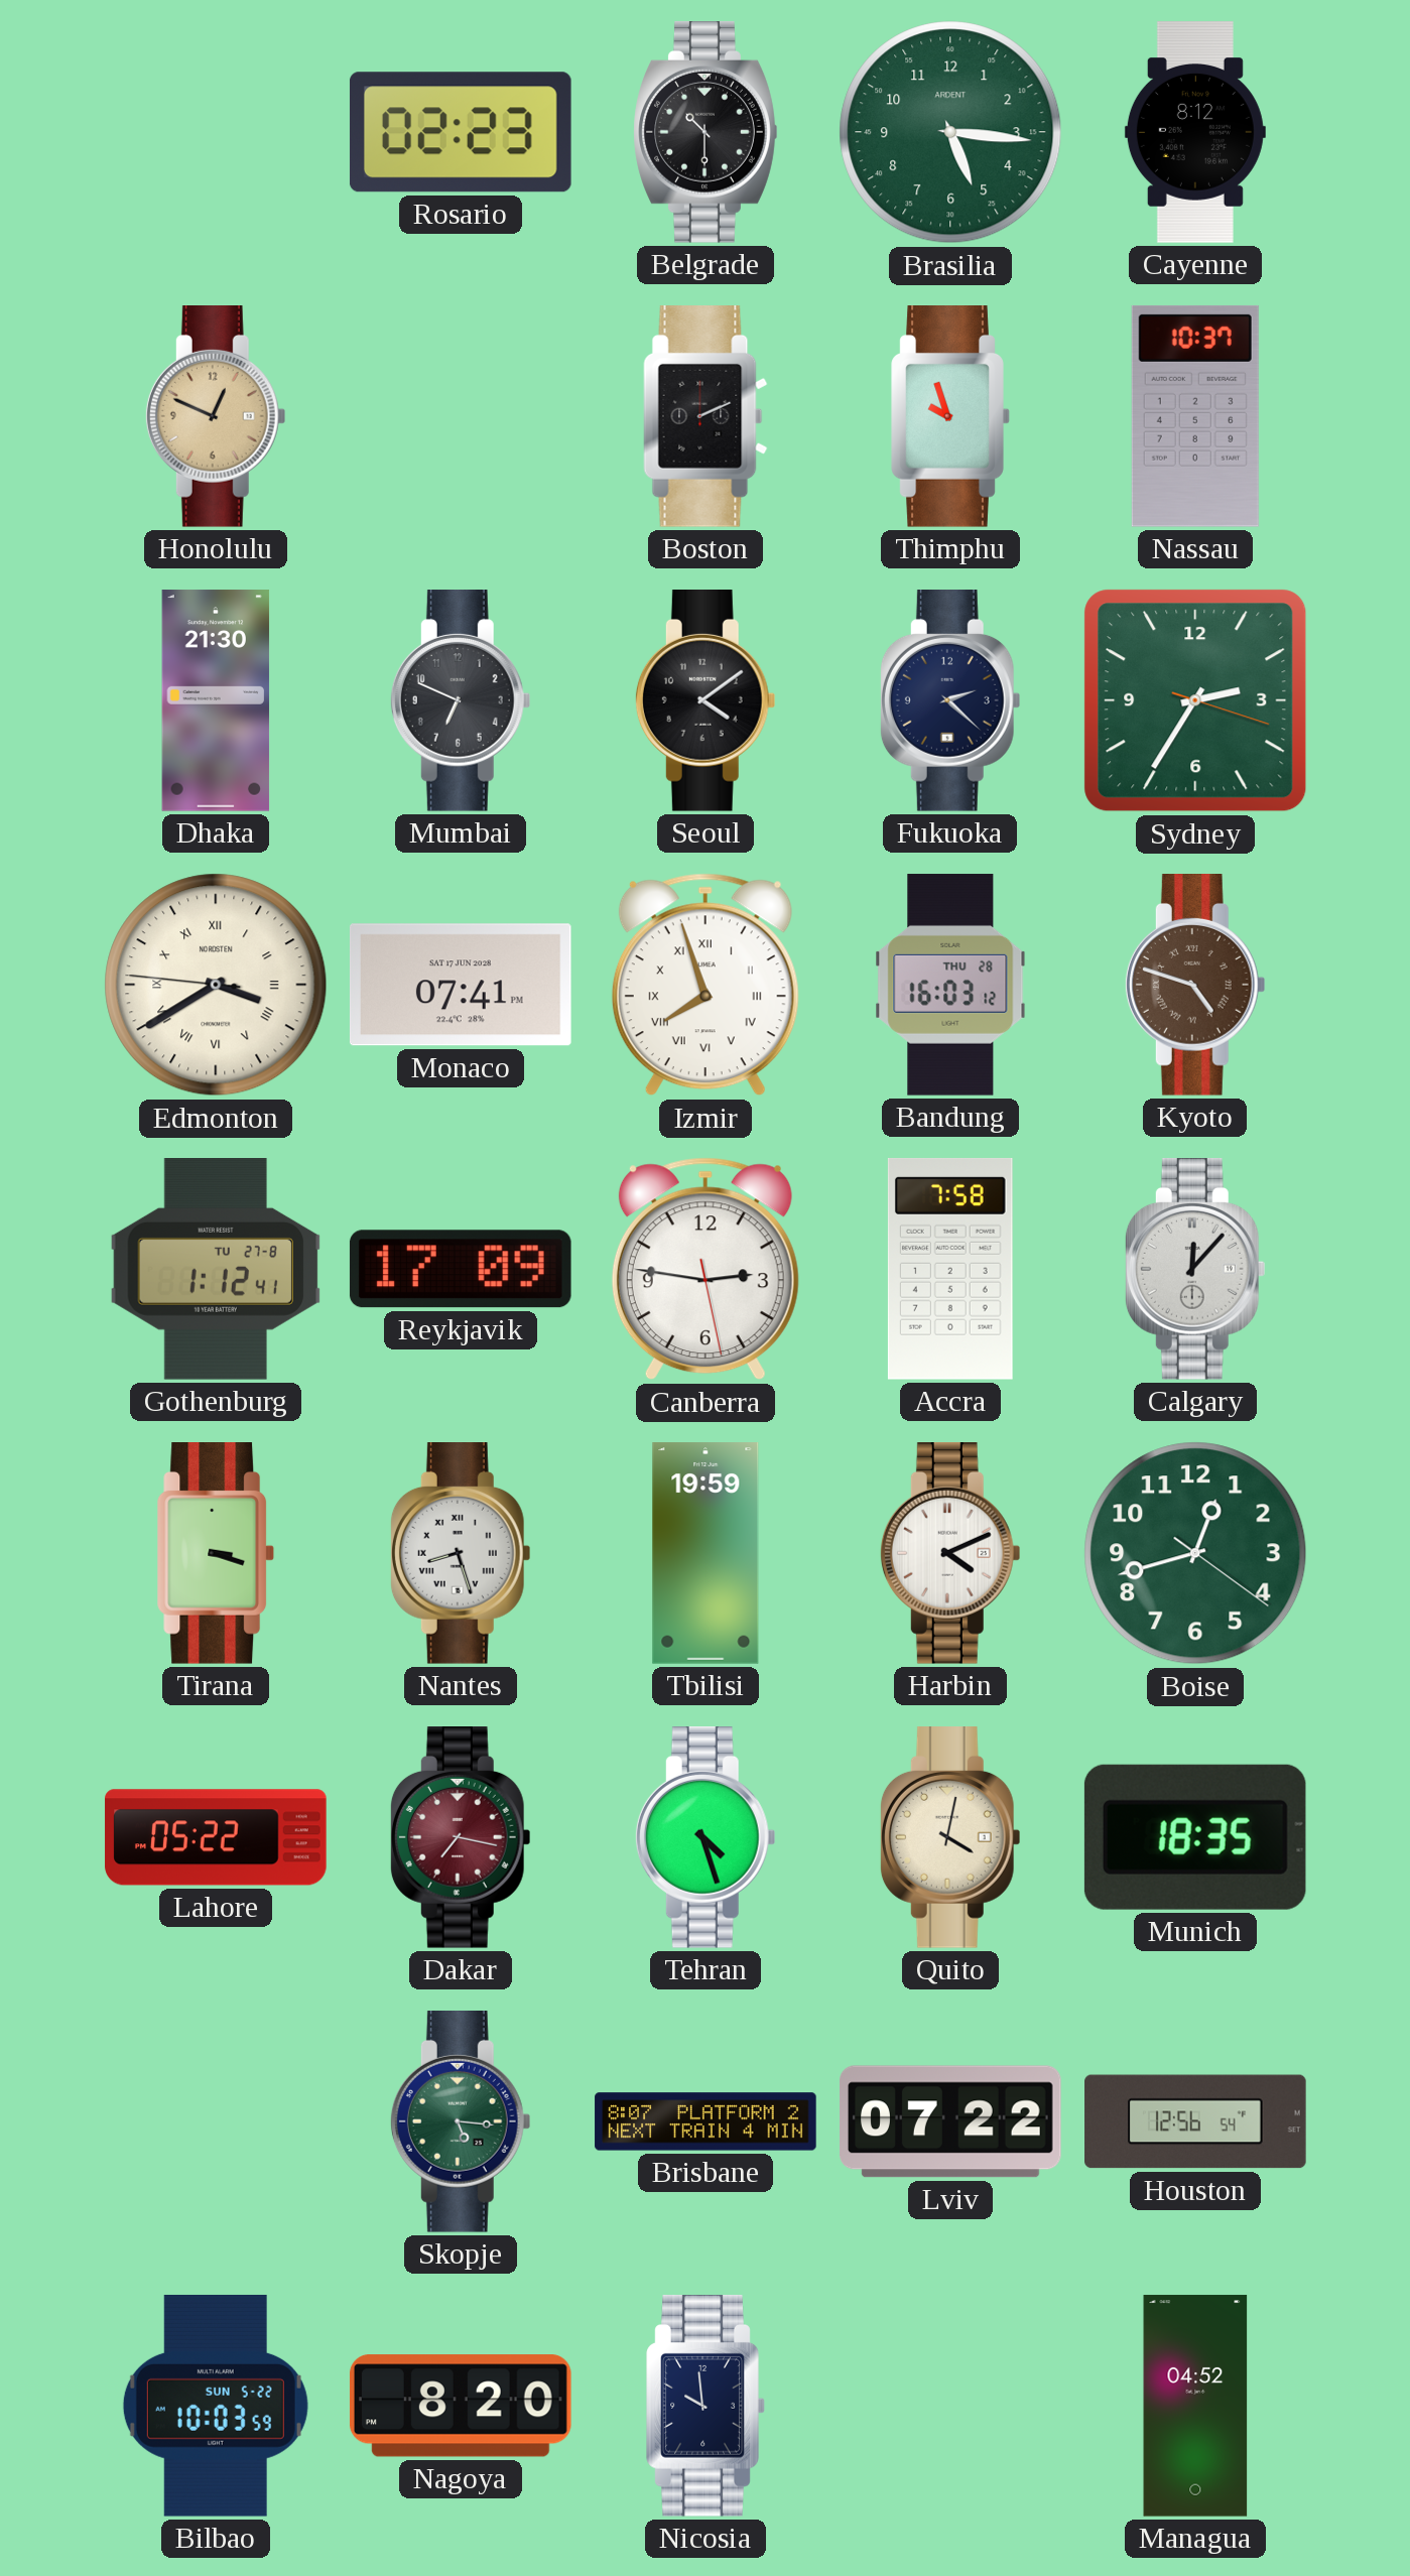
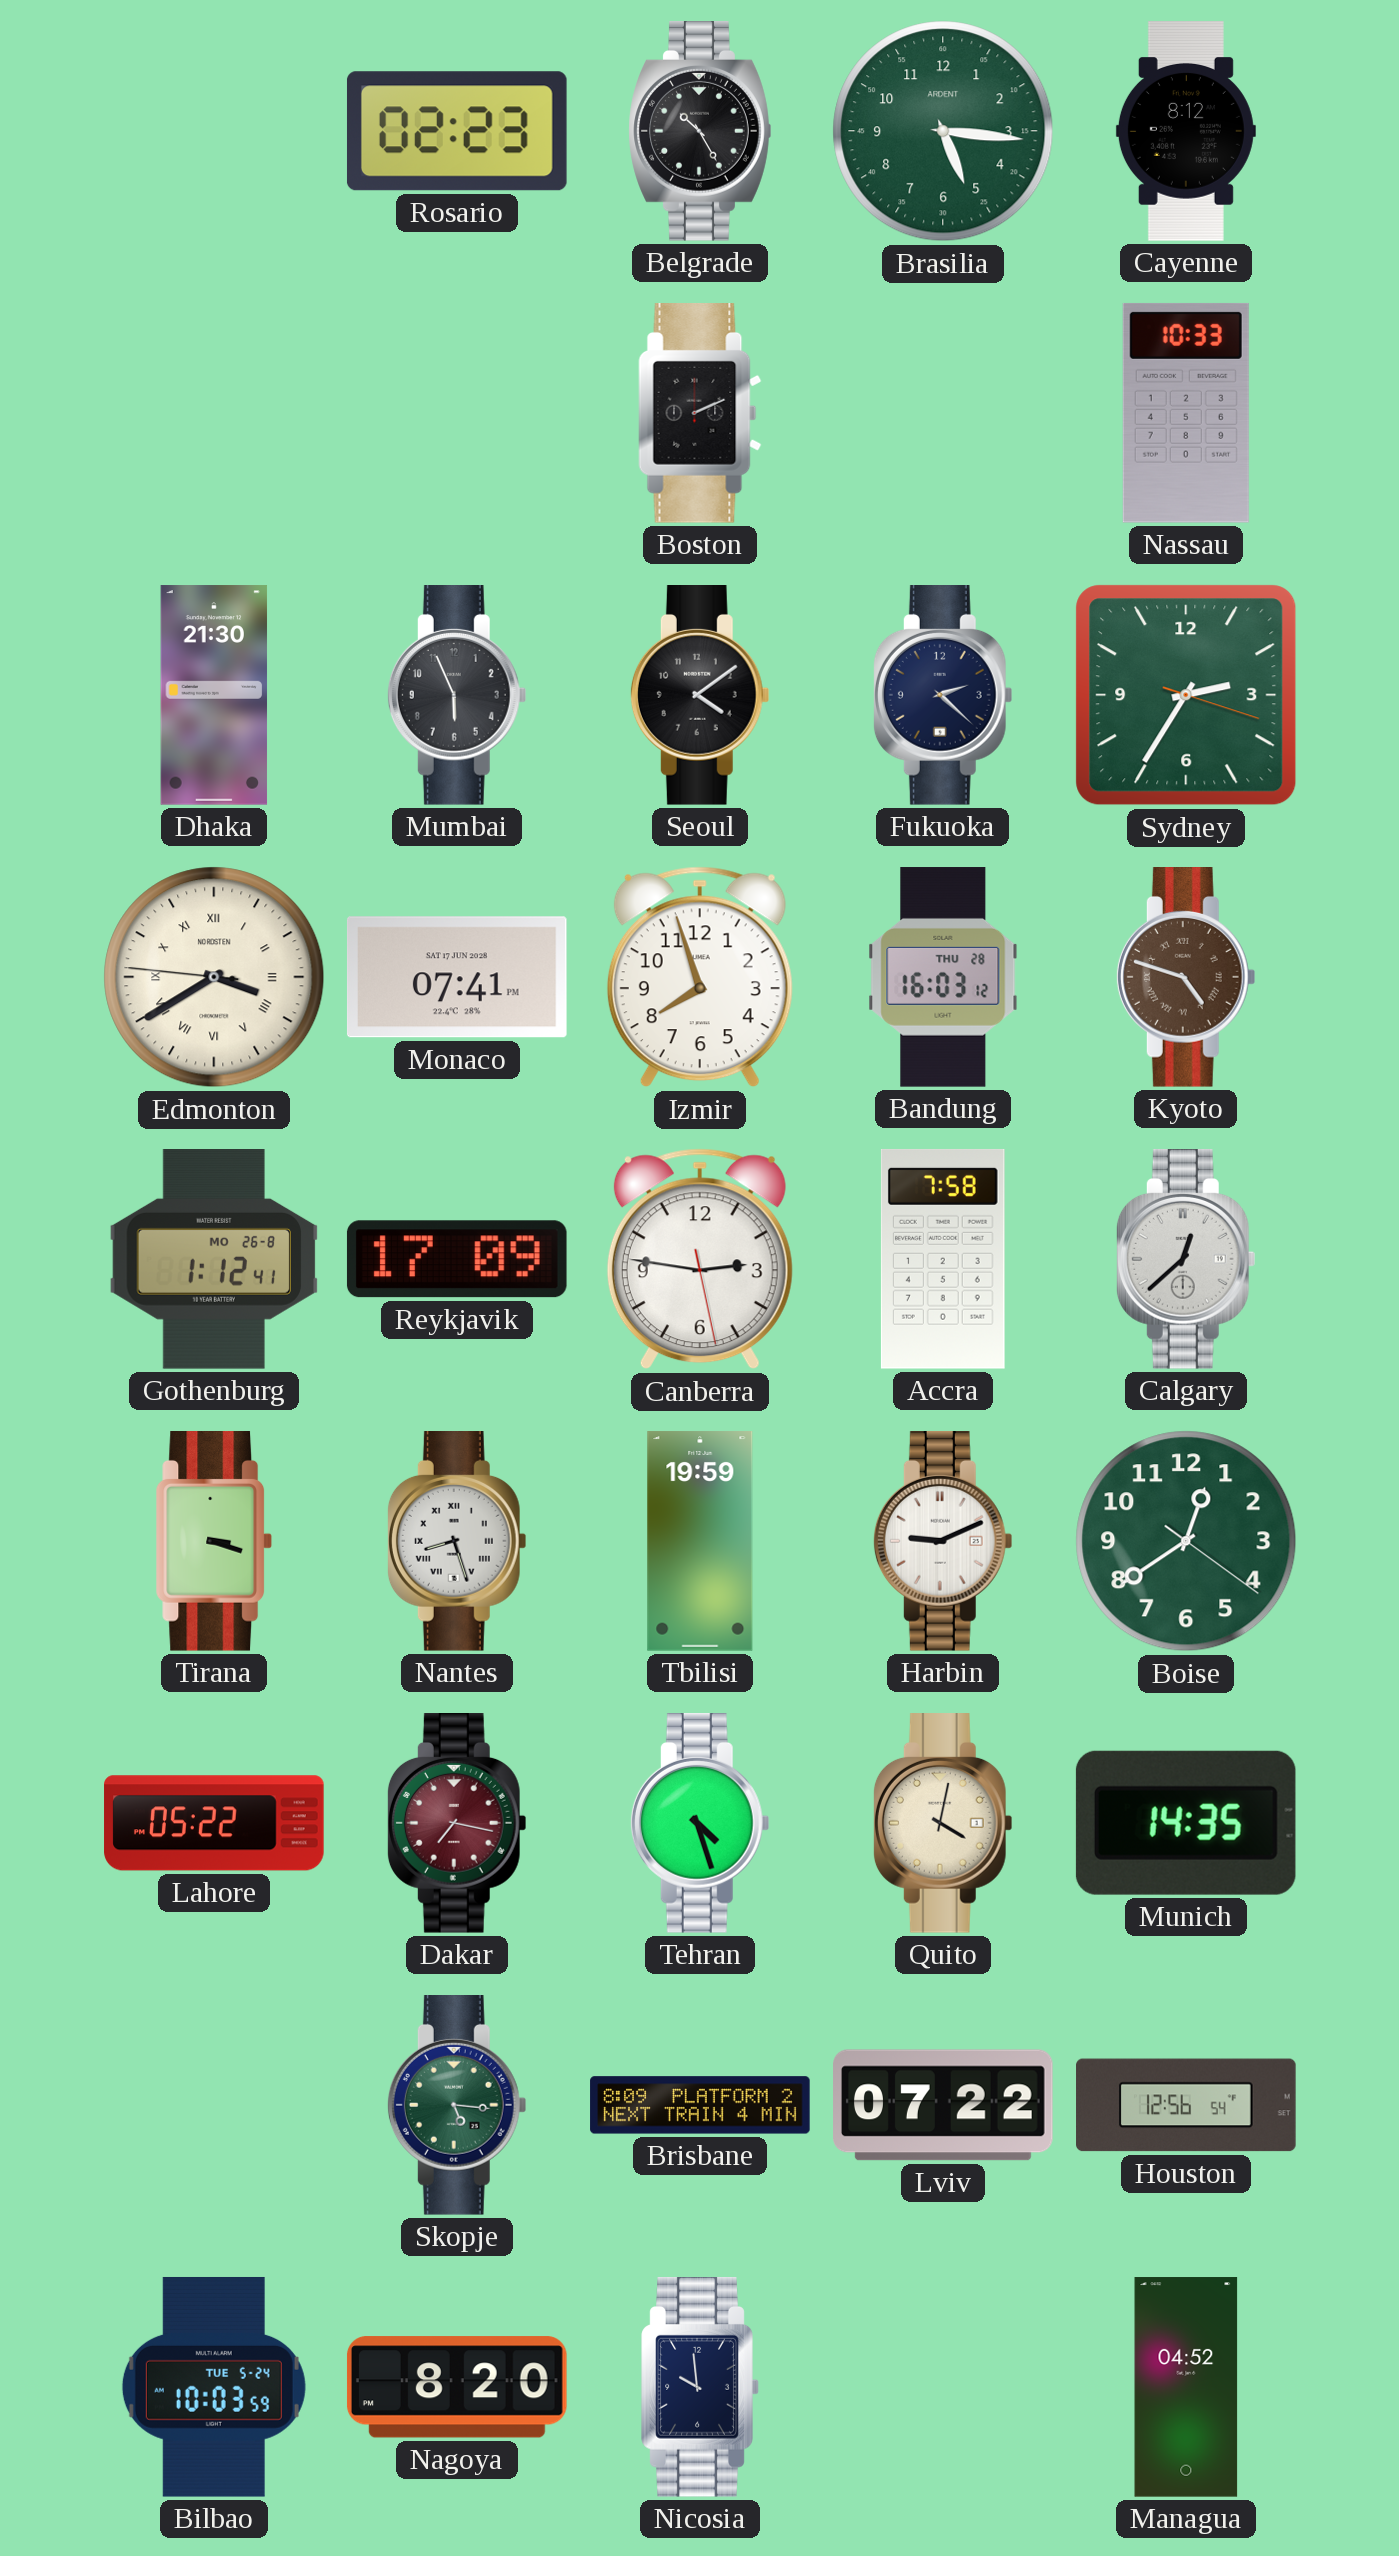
Belgrade: 10:30 -> 10:25 (700, 132)
Honolulu: 12:49 -> none (216, 417)
Thimphu: 9:57 -> none (950, 417)
Nassau: 10:37 -> 10:33 (1186, 413)
Mumbai: 6:49 -> 5:56 (457, 696)
Izmir numerals: Roman -> Arabic (700, 977)
Gothenburg date: TU 27-8 -> MO 26-8 (214, 1260)
Calgary: 12:07 -> 12:38 (1186, 1260)
Harbin: 4:11 -> 9:11 (943, 1542)
Boise: 12:42 -> 12:39 (1186, 1541)
Munich: 18:35 -> 14:35 (1186, 1823)
Brisbane: 8:07 -> 8:09 (700, 2105)
Bilbao date: SUN 5-22 -> TUE 5-24 (214, 2387)
